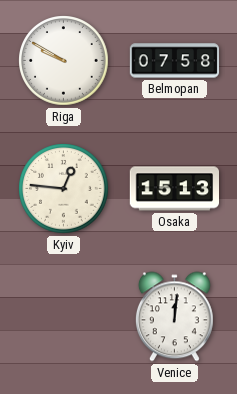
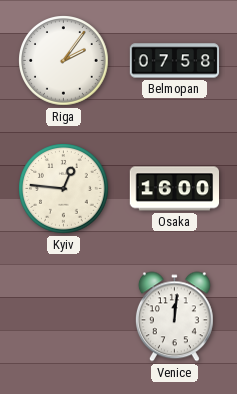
Riga: 9:50 -> 2:06 (64, 61)
Osaka: 15:13 -> 16:00 (174, 189)
